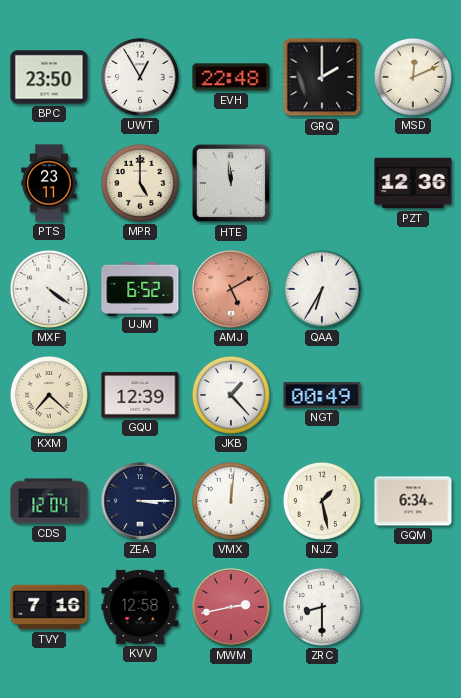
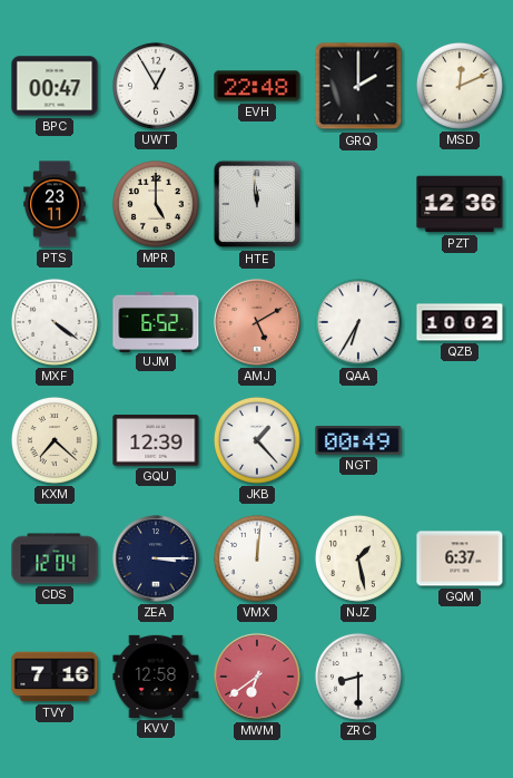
BPC: 23:50 -> 00:47 (55, 86)
QZB: none -> 10:02 (460, 322)
GQM: 6:34 -> 6:37 (460, 558)
MWM: 2:43 -> 6:39 (257, 677)
